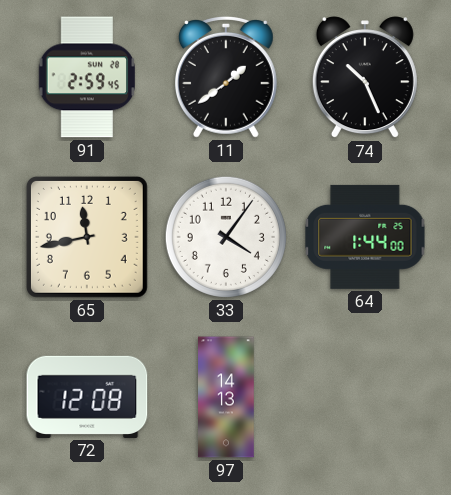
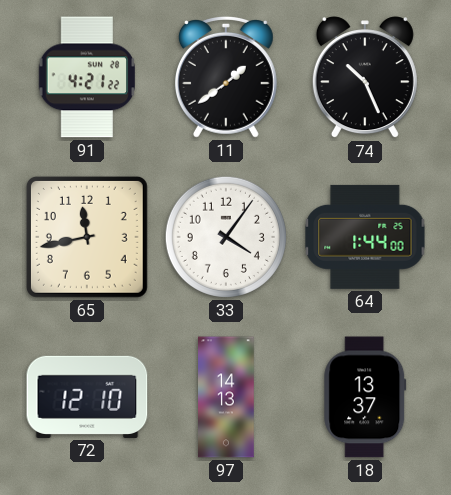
91: 2:59 -> 4:21 (86, 77)
72: 12:08 -> 12:10 (87, 397)
18: none -> 13:37 (365, 397)
